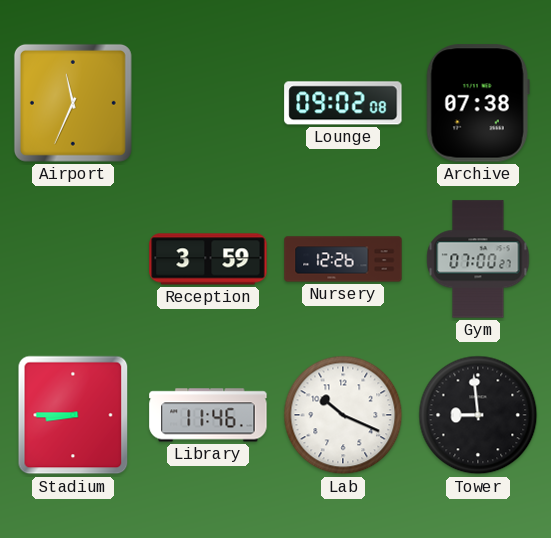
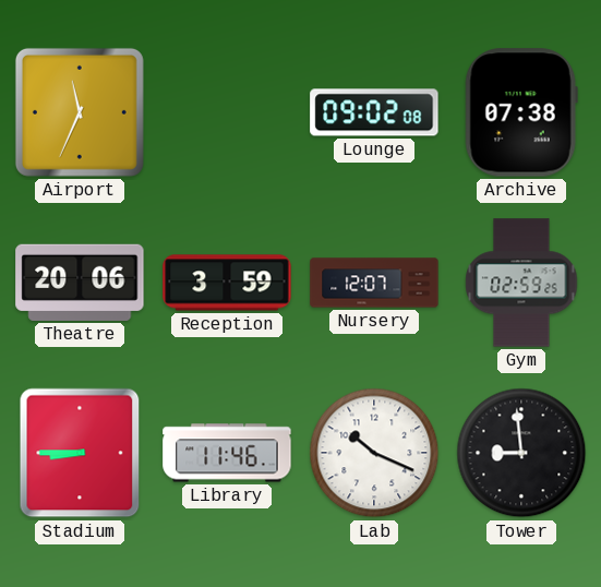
Theatre: none -> 20:06 (80, 283)
Nursery: 12:26 -> 12:07 (374, 283)
Gym: 07:00 -> 02:59 (521, 283)
